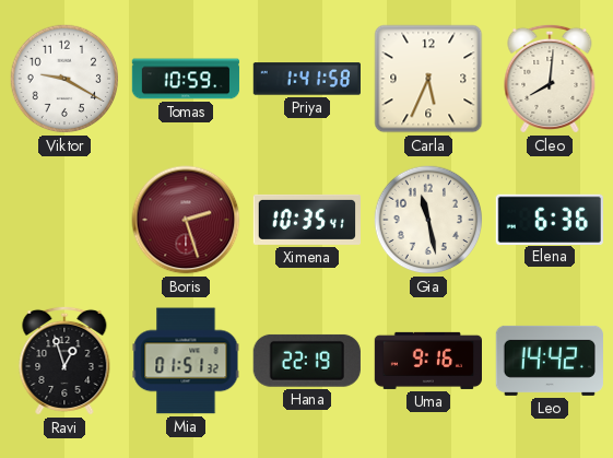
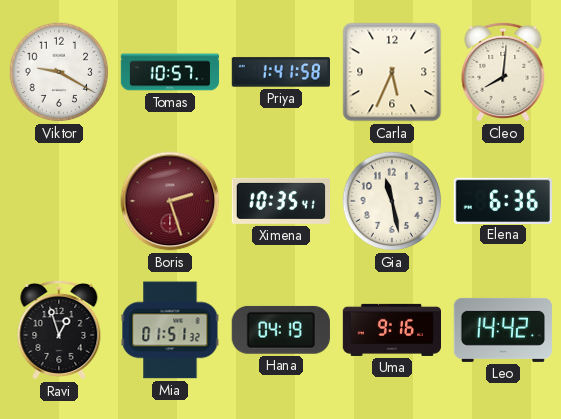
Tomas: 10:59 -> 10:57 (170, 72)
Hana: 22:19 -> 04:19 (281, 330)
